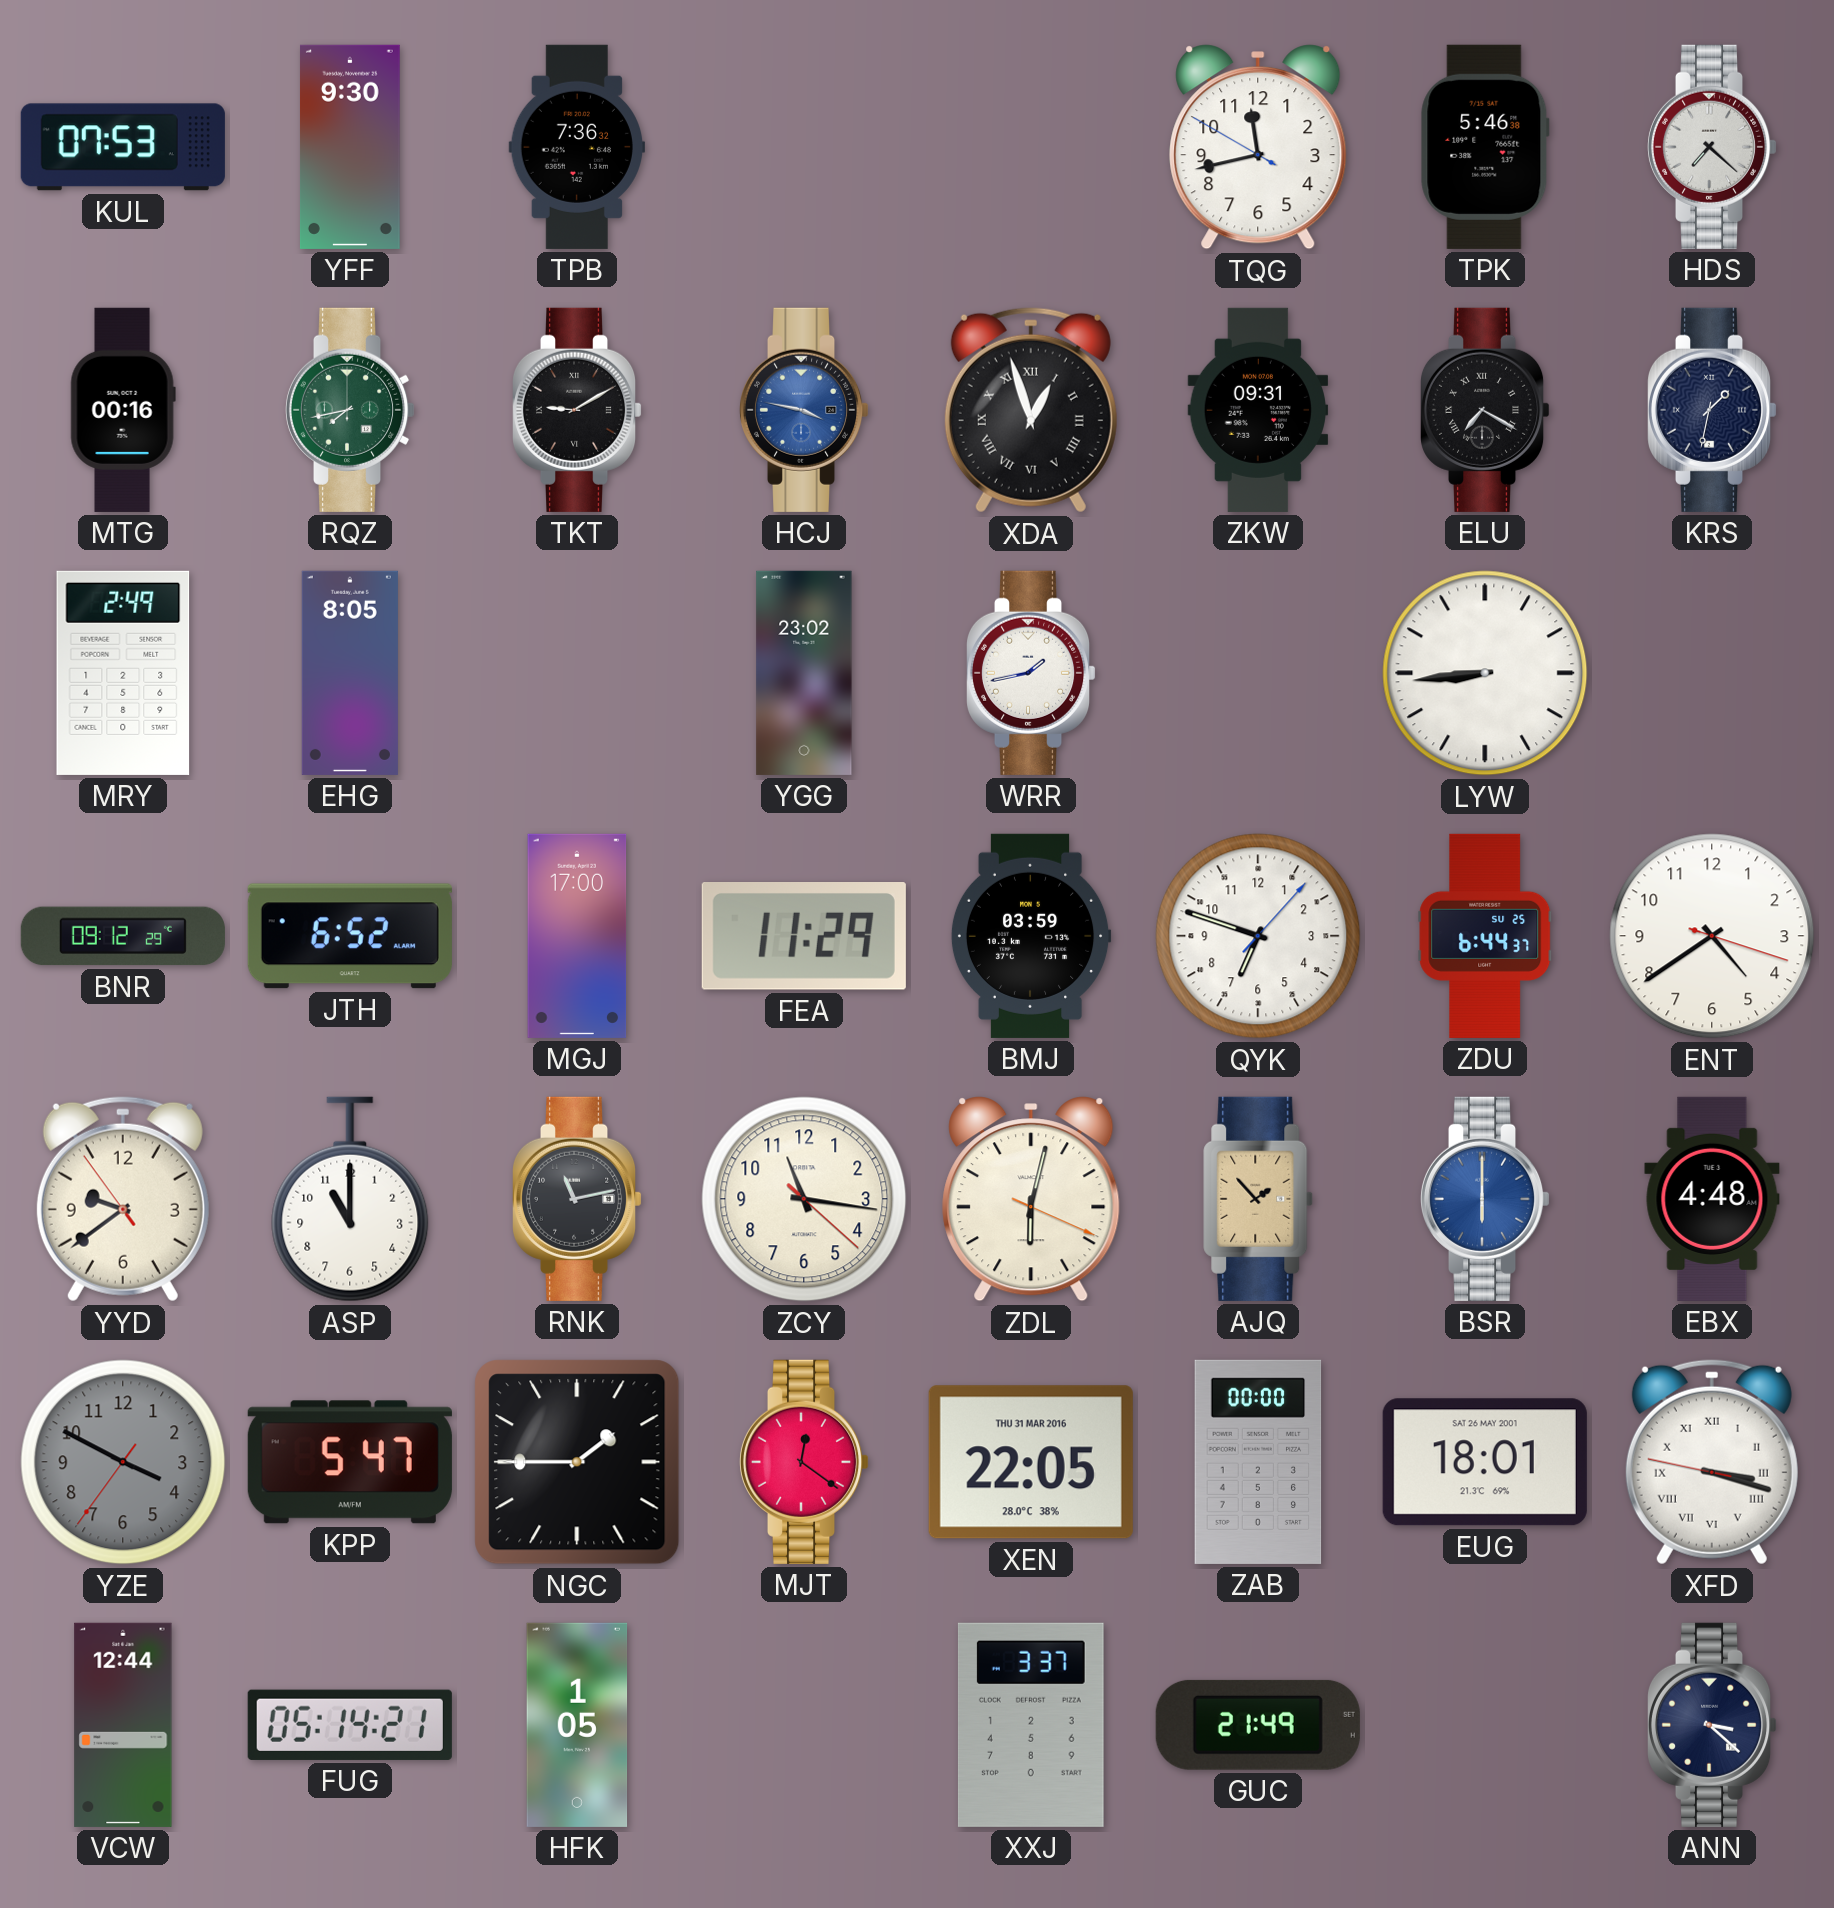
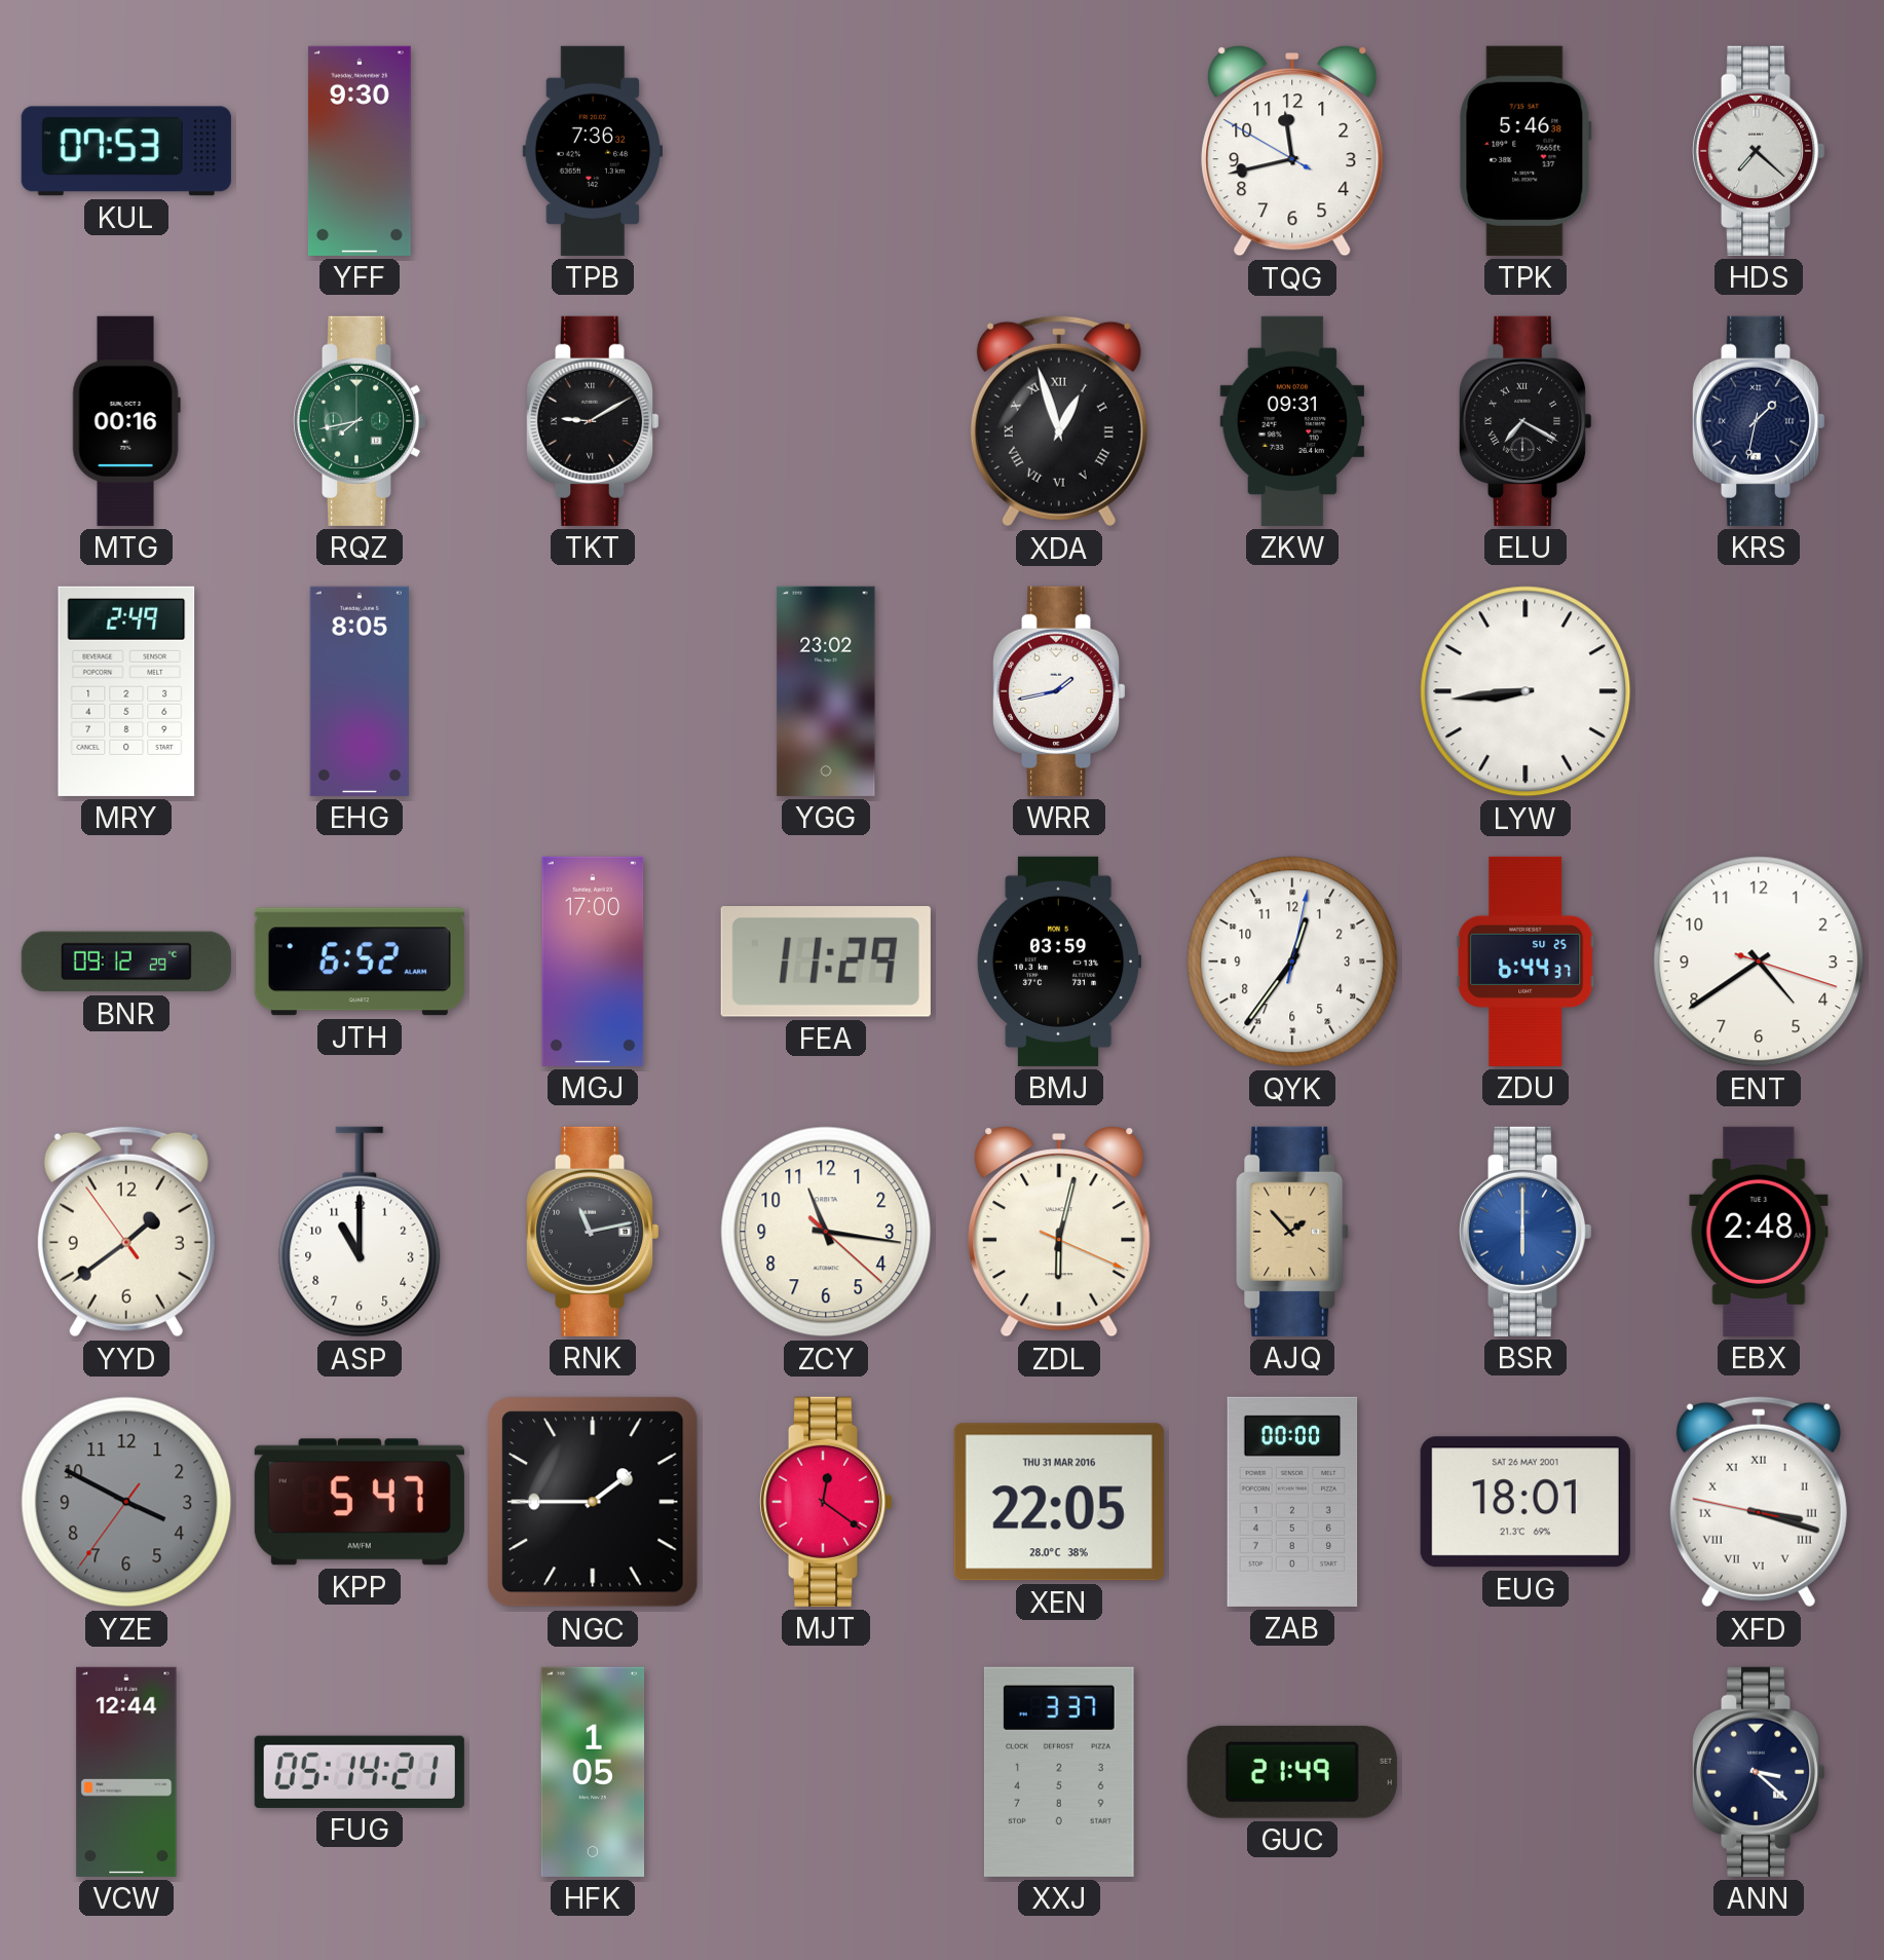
HCJ: 3:47 -> none (804, 410)
QYK: 6:48 -> 12:36 (1292, 962)
YYD: 9:38 -> 1:38 (126, 1232)
EBX: 4:48 -> 2:48 (1759, 1232)
